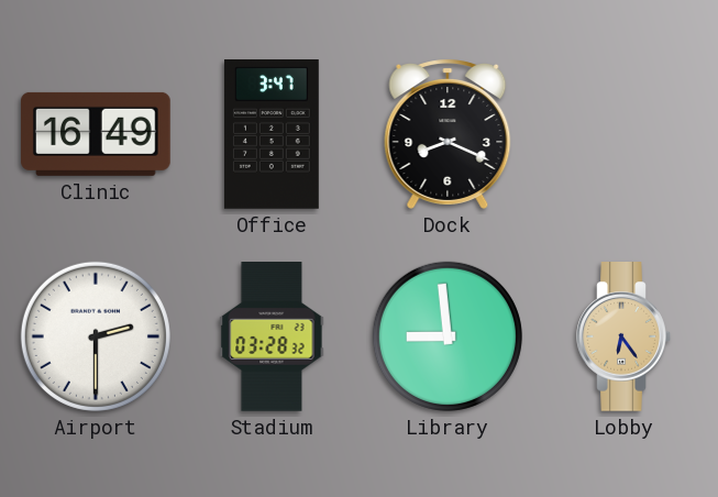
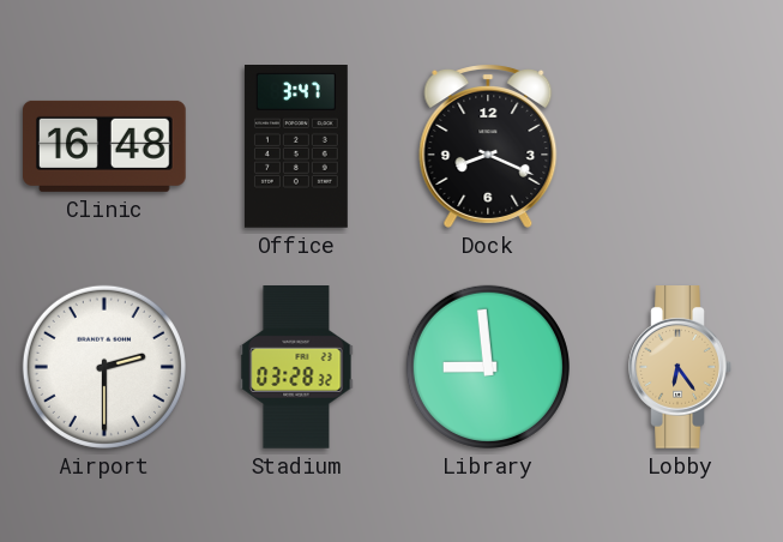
Clinic: 16:49 -> 16:48 (106, 146)
